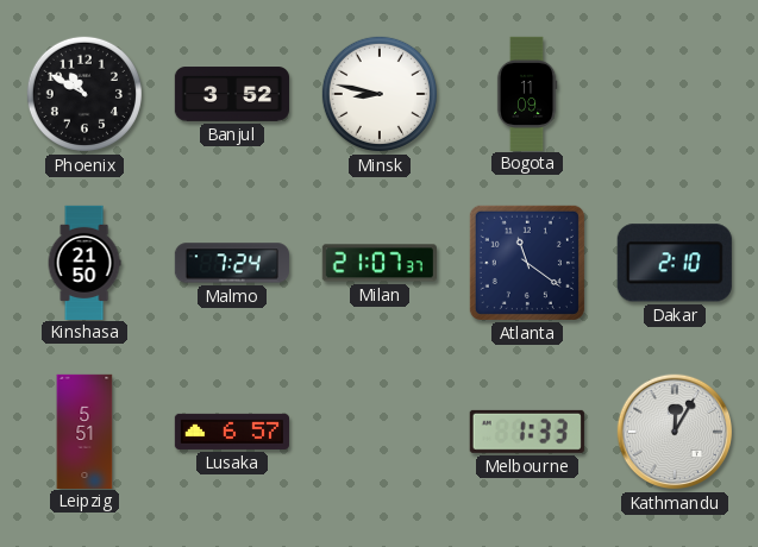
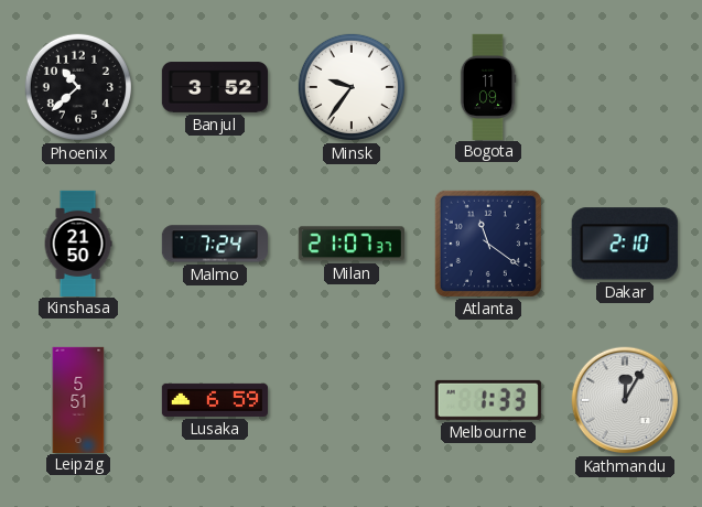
Phoenix: 10:50 -> 10:38 (78, 87)
Minsk: 8:47 -> 9:36 (352, 87)
Lusaka: 6:57 -> 6:59 (214, 400)
